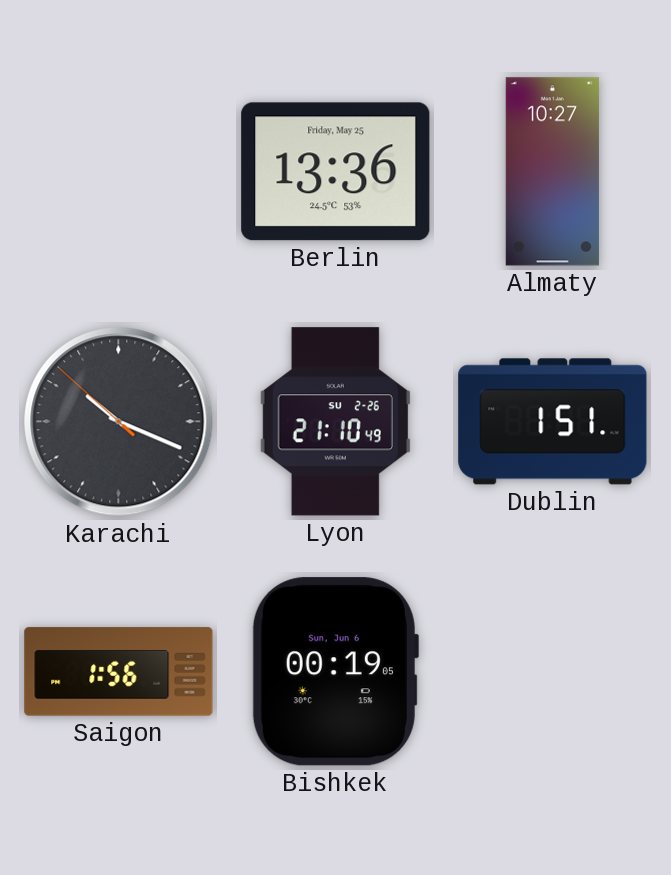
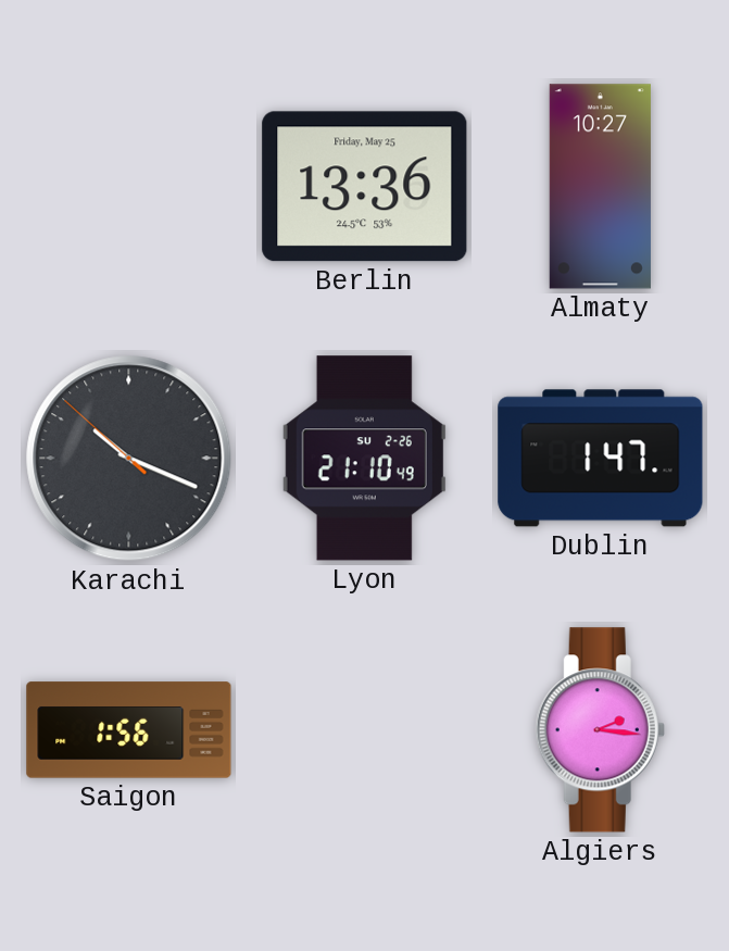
Dublin: 1:51 -> 1:47 (601, 459)
Bishkek: 00:19 -> none (335, 672)
Algiers: none -> 2:16 (600, 730)
